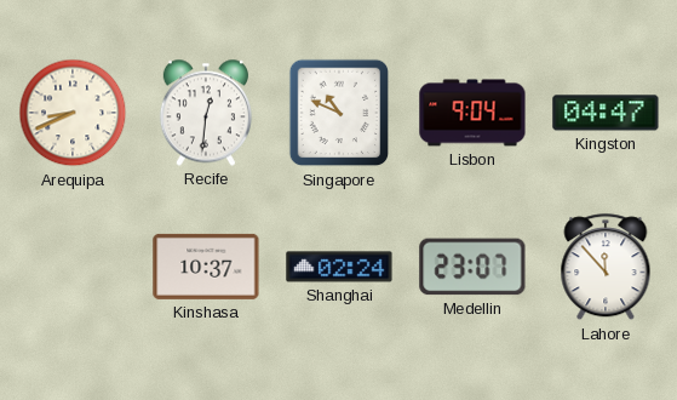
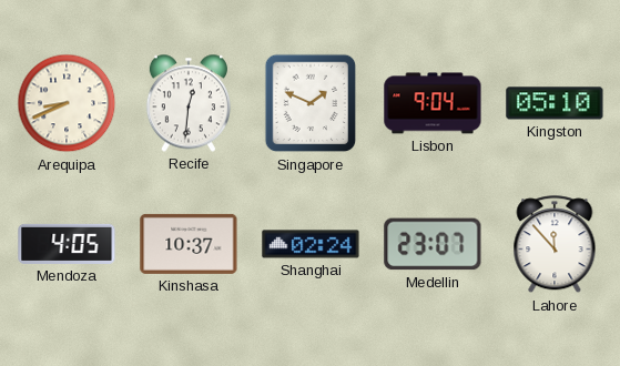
Singapore: 10:49 -> 1:49 (311, 103)
Kingston: 04:47 -> 05:10 (555, 103)
Mendoza: none -> 4:05 (67, 244)
